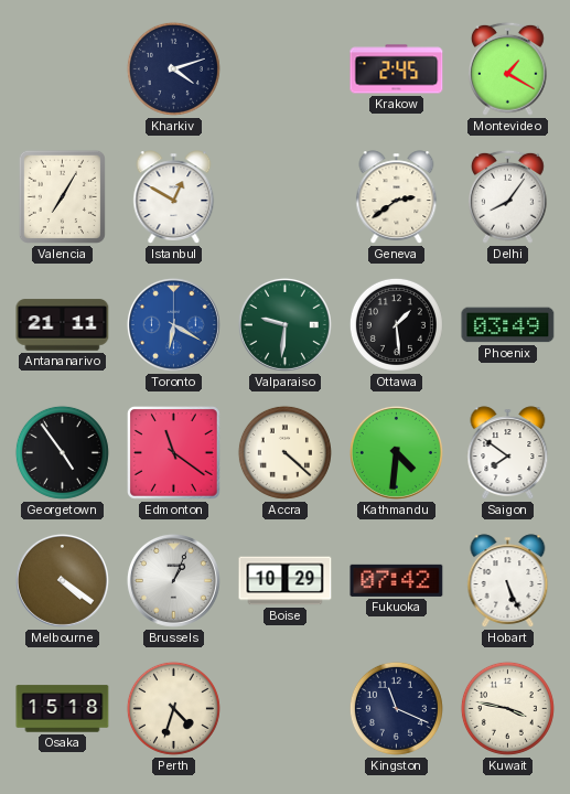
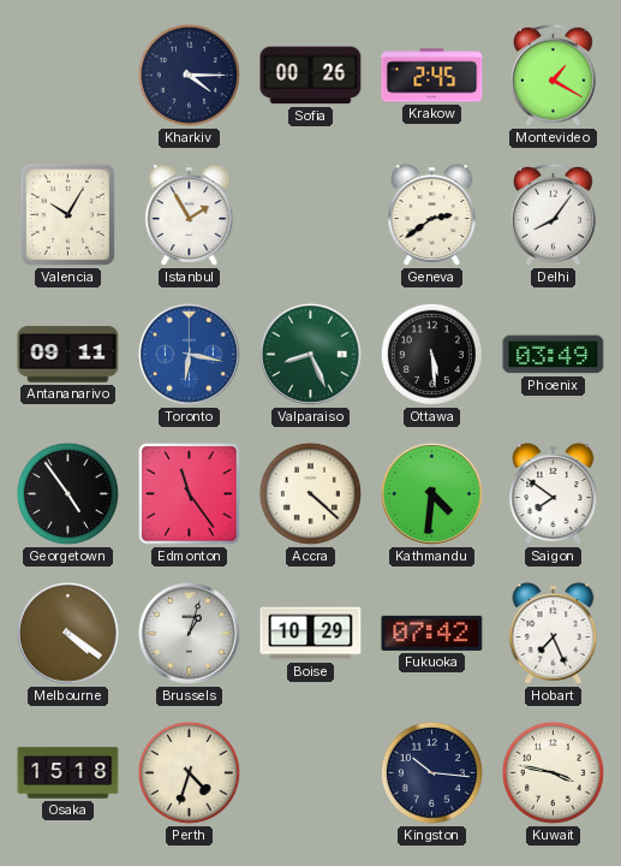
Kharkiv: 4:12 -> 4:15 (189, 75)
Sofia: none -> 00:26 (311, 76)
Valencia: 7:05 -> 10:05 (67, 214)
Istanbul: 12:50 -> 1:55 (190, 215)
Antananarivo: 21:11 -> 09:11 (68, 355)
Toronto: 6:20 -> 6:17 (189, 354)
Valparaiso: 9:31 -> 8:26 (310, 354)
Ottawa: 1:29 -> 5:29 (431, 354)
Edmonton: 11:21 -> 11:24 (190, 494)
Brussels: 1:04 -> 1:03 (189, 633)
Hobart: 5:26 -> 7:26 (554, 634)
Kingston: 11:19 -> 10:16 (431, 772)
